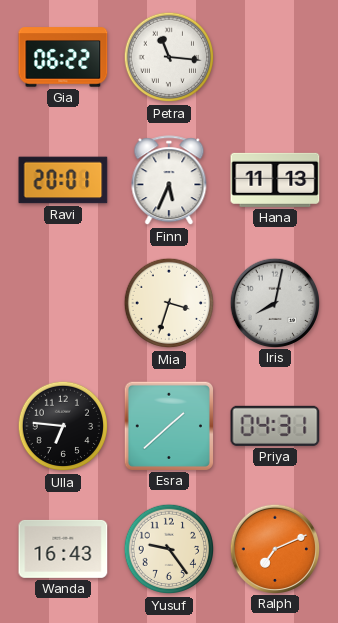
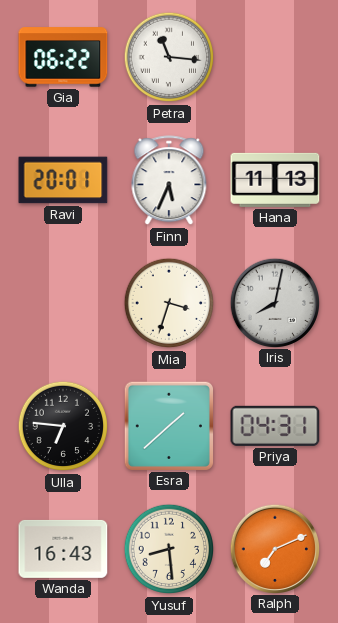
Yusuf: 9:24 -> 8:29 (169, 549)
